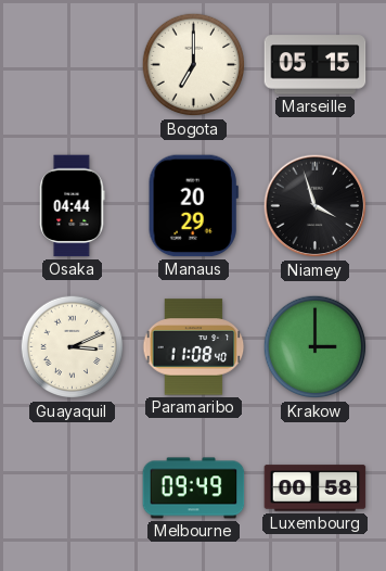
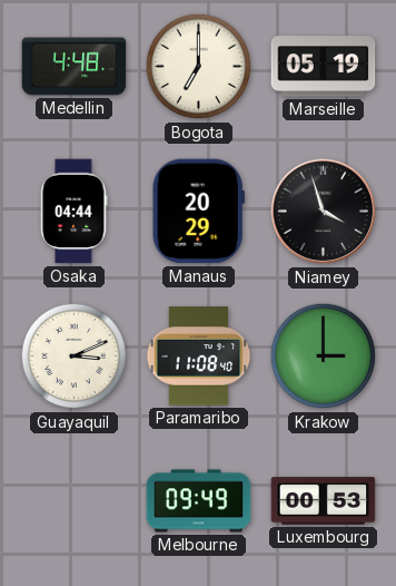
Medellin: none -> 4:48 (75, 67)
Marseille: 05:15 -> 05:19 (324, 67)
Luxembourg: 00:58 -> 00:53 (324, 501)
